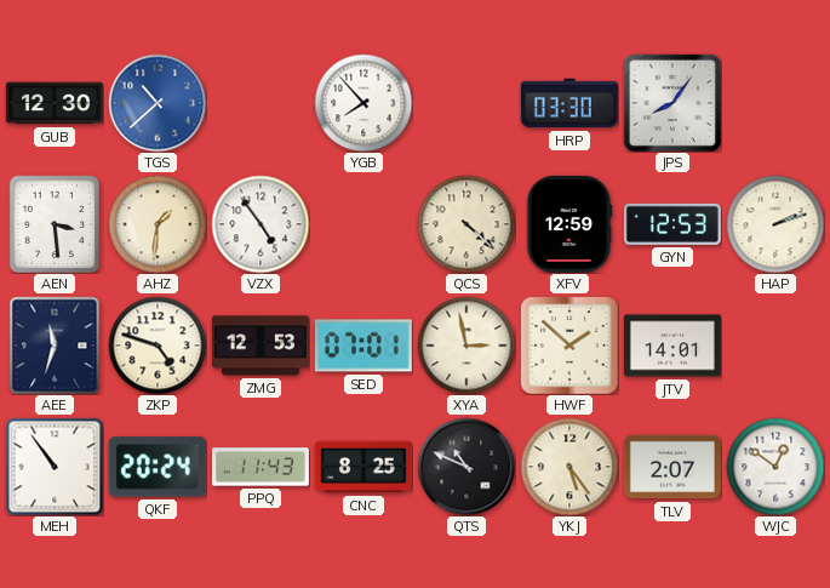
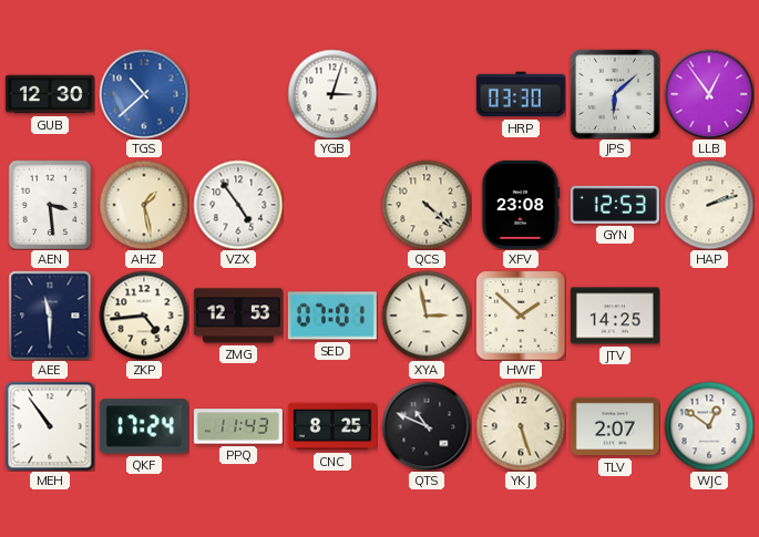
YGB: 7:53 -> 3:03 (332, 94)
JPS: 8:06 -> 6:08 (615, 94)
LLB: none -> 12:54 (709, 94)
AHZ: 1:31 -> 1:28 (144, 205)
XFV: 12:59 -> 23:08 (521, 205)
AEE: 11:33 -> 11:30 (50, 316)
ZKP: 4:48 -> 4:44 (144, 316)
JTV: 14:01 -> 14:25 (615, 316)
QKF: 20:24 -> 17:24 (144, 426)
YKJ: 5:24 -> 5:27 (521, 426)
